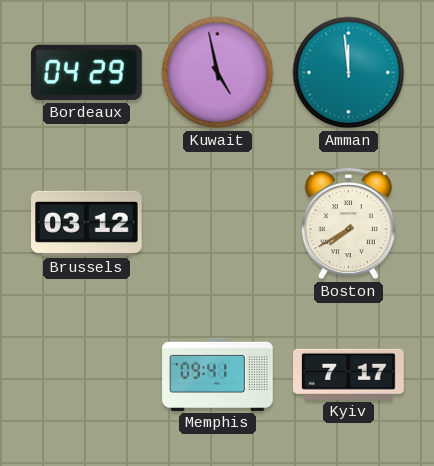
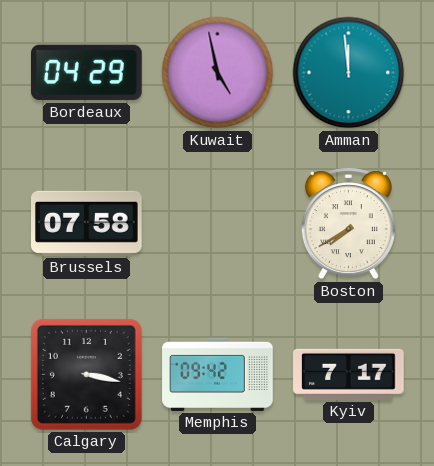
Brussels: 03:12 -> 07:58 (87, 223)
Calgary: none -> 3:17 (86, 374)
Memphis: 09:41 -> 09:42 (218, 374)
